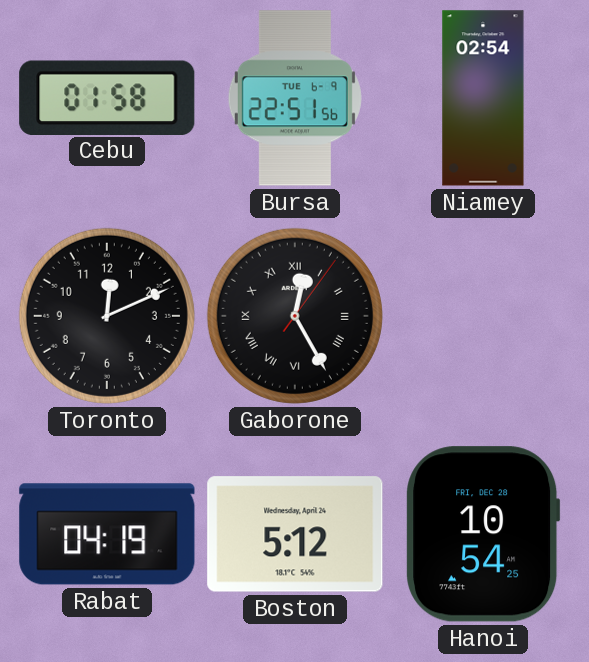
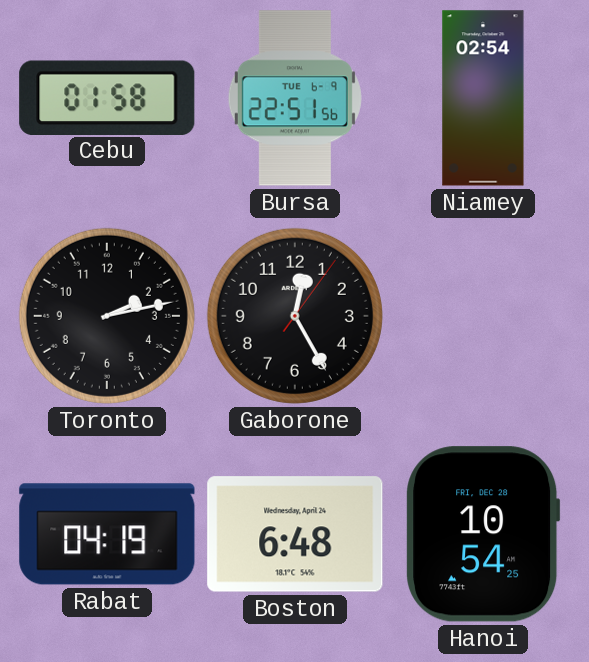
Toronto: 12:11 -> 2:13 (107, 316)
Gaborone numerals: Roman -> Arabic (295, 316)
Boston: 5:12 -> 6:48 (295, 534)
